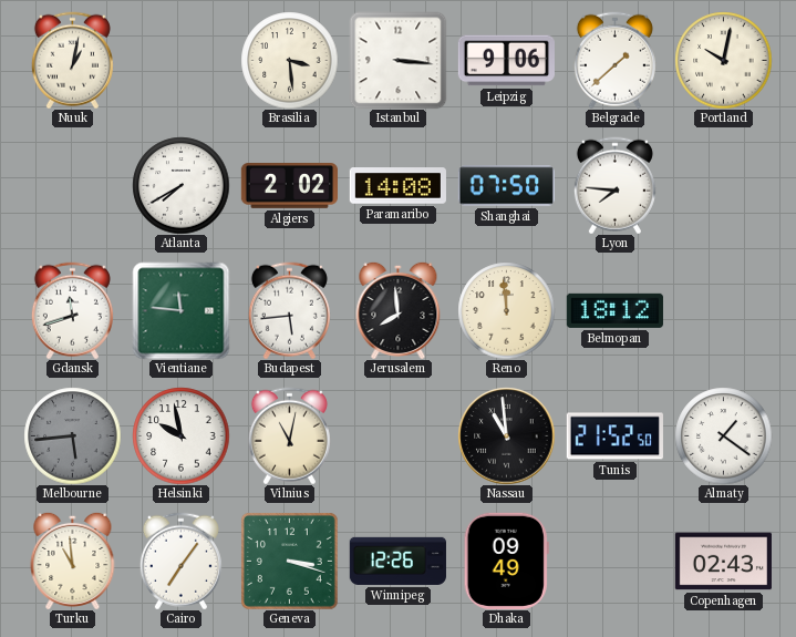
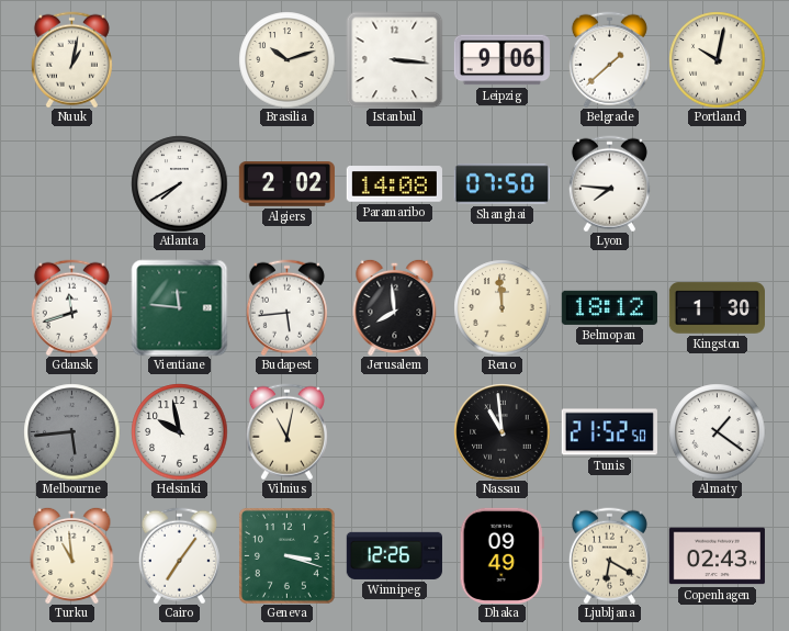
Brasilia: 3:29 -> 10:12 (286, 59)
Kingston: none -> 1:30 (717, 308)
Ljubljana: none -> 6:20 (609, 555)
